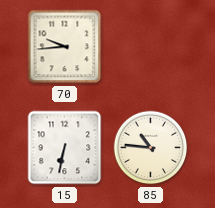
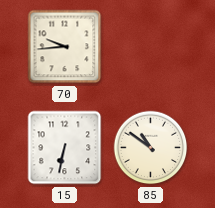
85: 10:46 -> 10:51 (151, 148)
